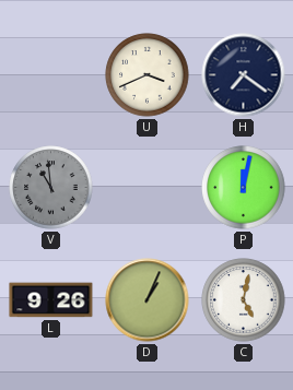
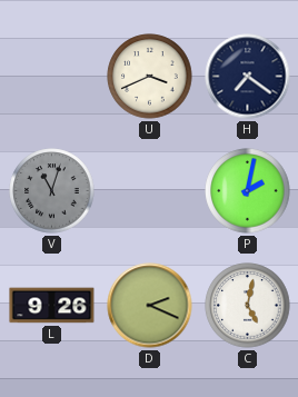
V: 10:59 -> 11:03 (52, 191)
P: 12:02 -> 2:02 (248, 191)
D: 1:04 -> 2:19 (150, 306)
